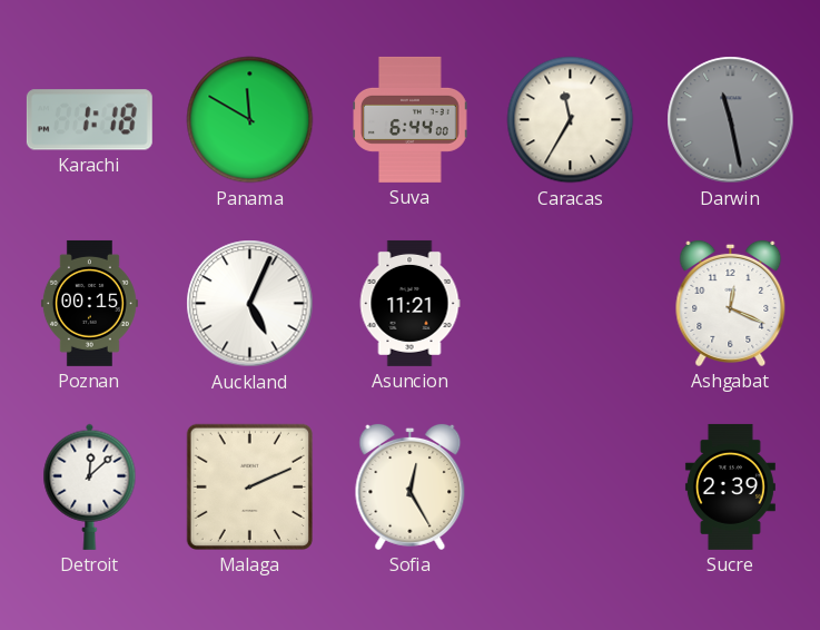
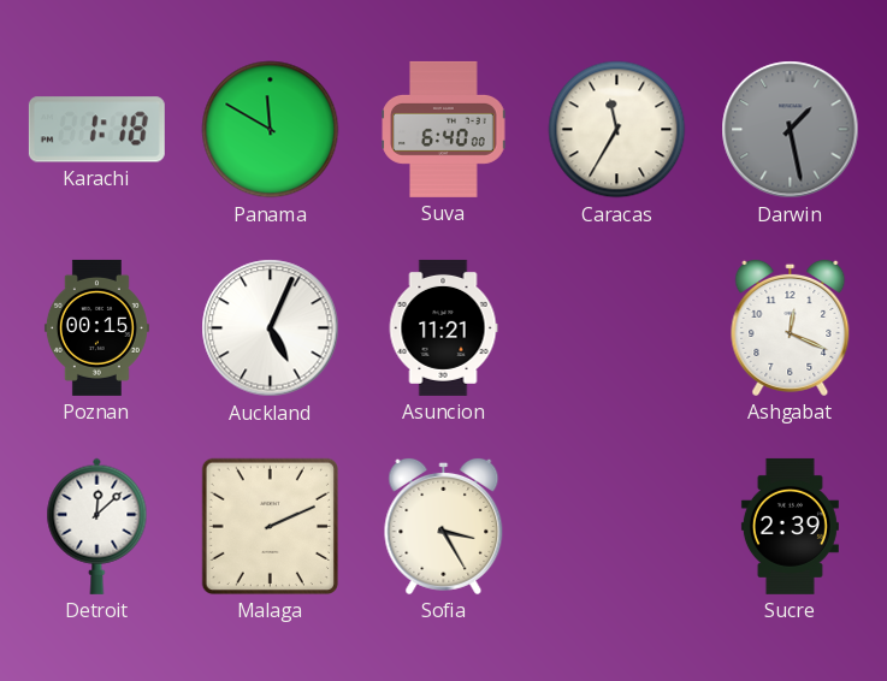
Suva: 6:44 -> 6:40 (444, 129)
Darwin: 11:28 -> 1:28 (791, 130)
Sofia: 12:25 -> 3:25 (444, 526)
